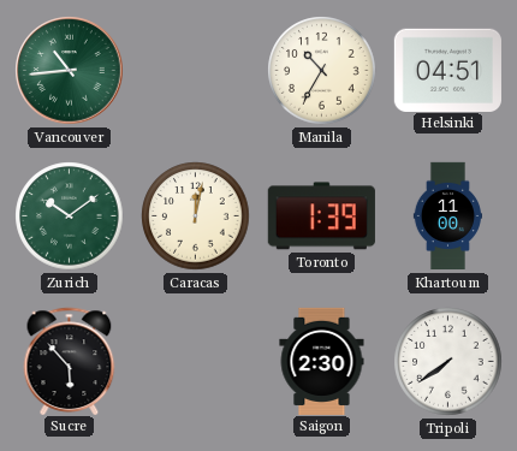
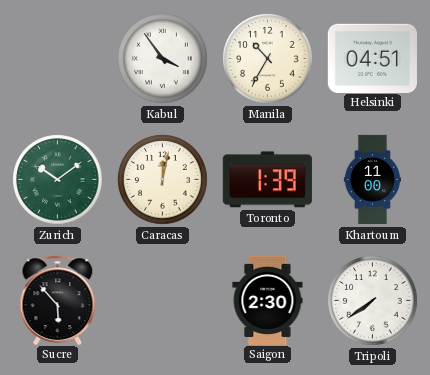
Vancouver: 10:44 -> none (70, 71)
Kabul: none -> 3:54 (163, 59)
